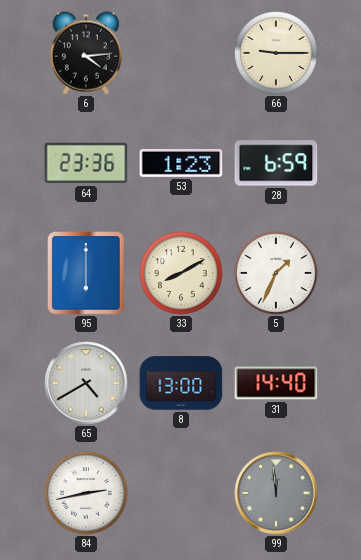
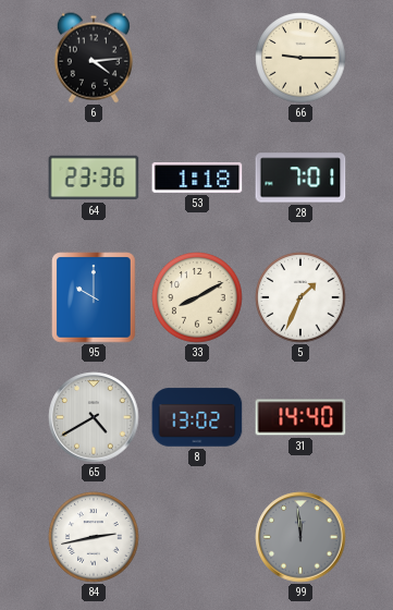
53: 1:23 -> 1:18 (197, 178)
28: 6:59 -> 7:01 (300, 178)
95: 6:00 -> 10:00 (94, 297)
8: 13:00 -> 13:02 (197, 417)
